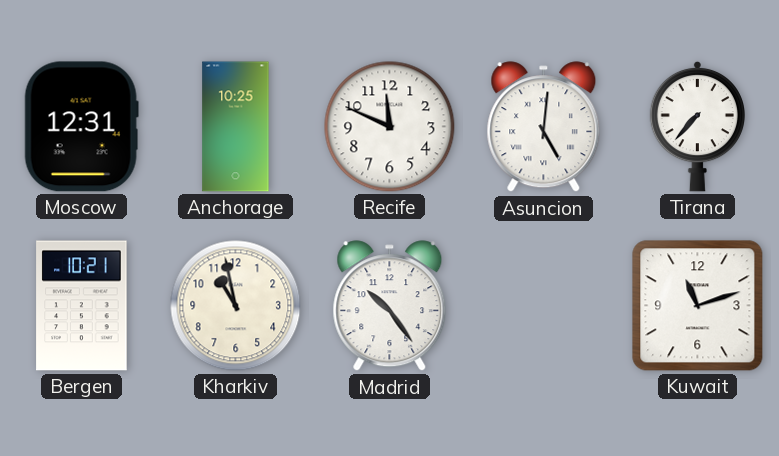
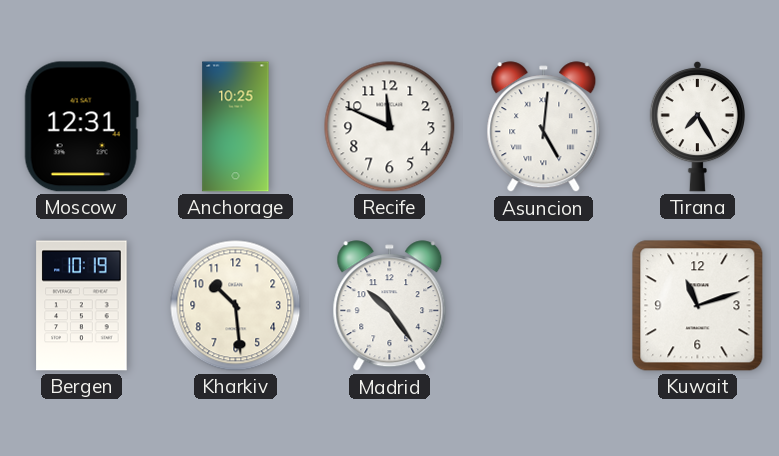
Tirana: 7:37 -> 7:25 (697, 126)
Bergen: 10:21 -> 10:19 (82, 306)
Kharkiv: 10:58 -> 10:29 (236, 306)
